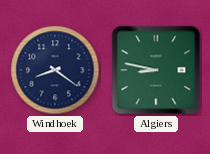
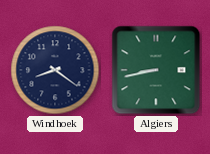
Algiers: 8:47 -> 8:43 (156, 70)
